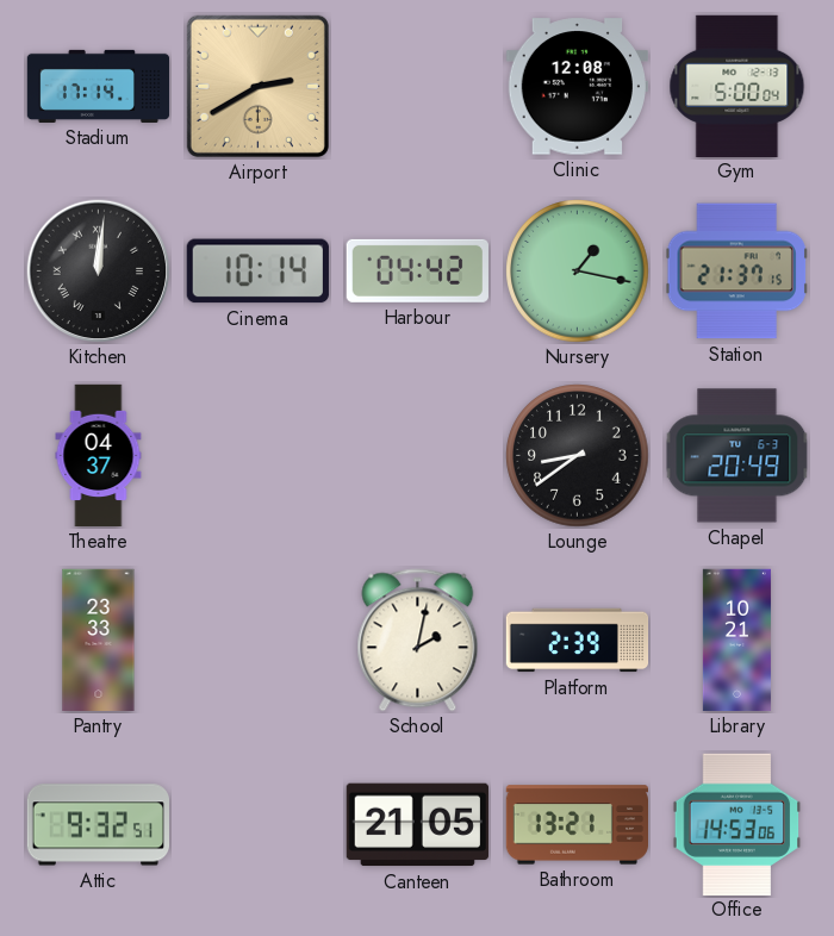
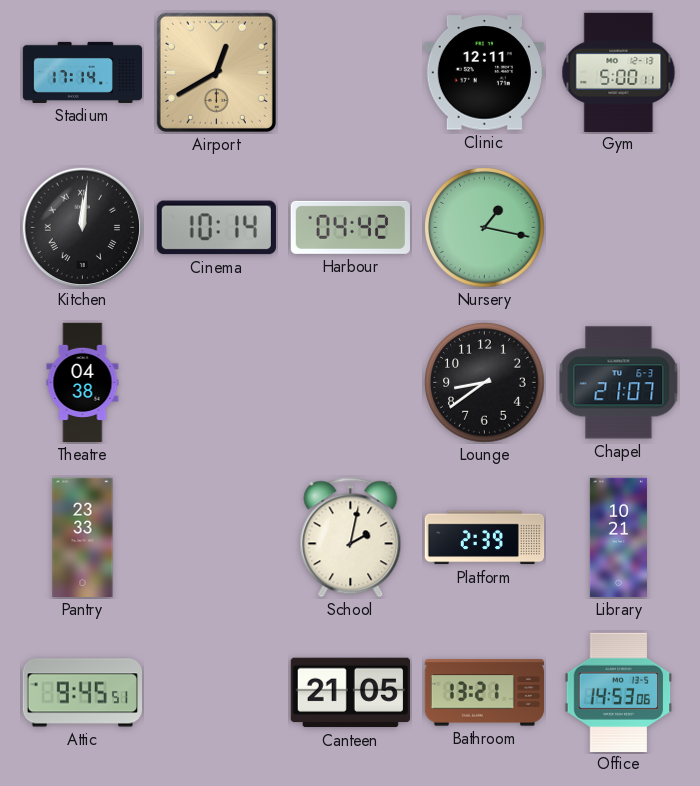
Airport: 2:40 -> 12:40 (216, 72)
Clinic: 12:08 -> 12:11 (484, 73)
Gym: 5:00:04 -> 5:00:11 (619, 72)
Station: 21:37 -> none (736, 272)
Theatre: 04:37 -> 04:38 (83, 383)
Chapel: 20:49 -> 21:07 (619, 383)
Attic: 9:32 -> 9:45 (82, 693)
